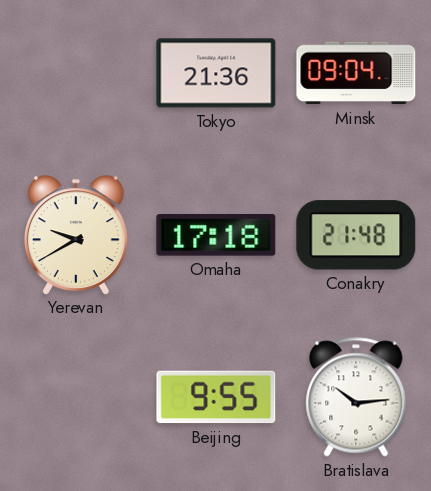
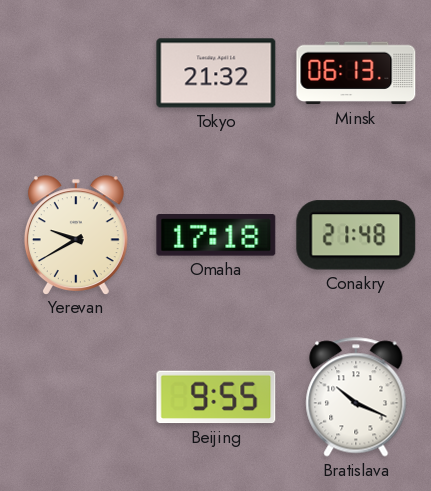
Tokyo: 21:36 -> 21:32 (216, 73)
Minsk: 09:04 -> 06:13 (356, 73)
Bratislava: 10:14 -> 10:19 (356, 397)
